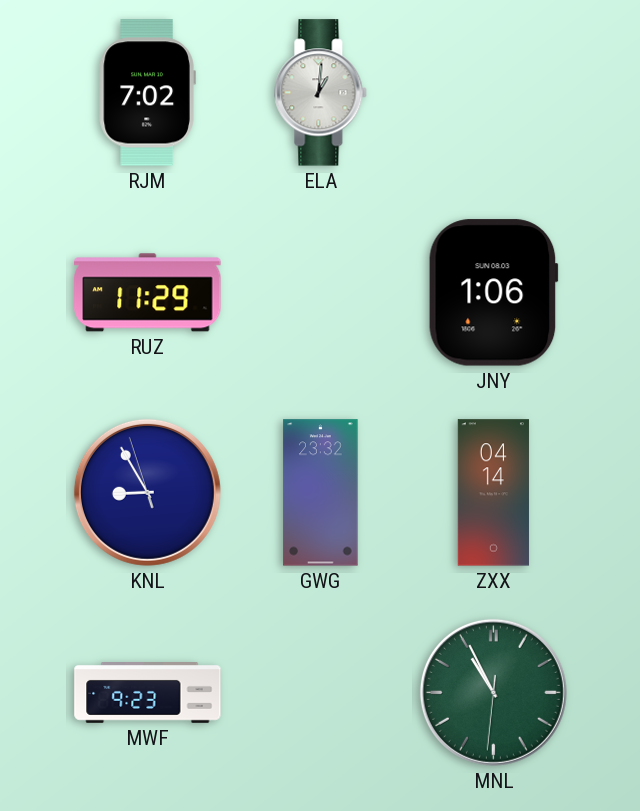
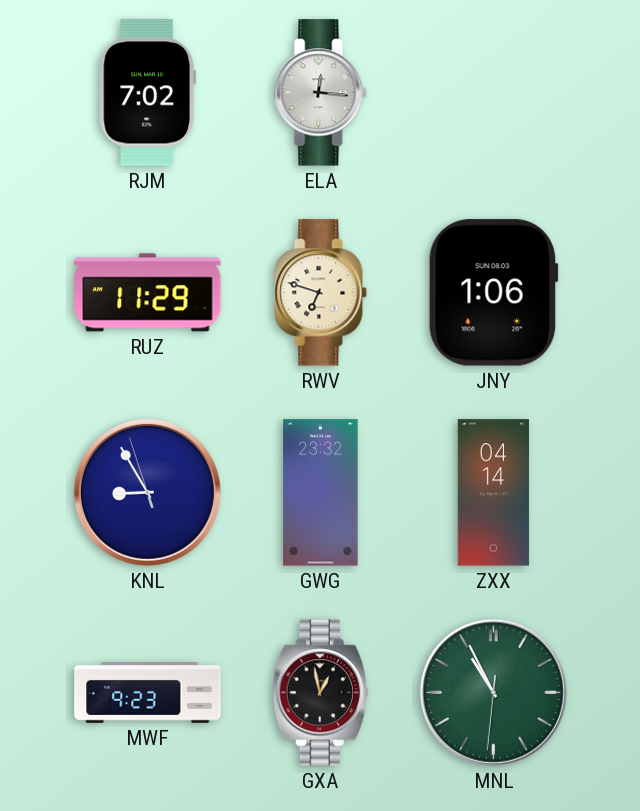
ELA: 1:01 -> 12:16 (321, 93)
RWV: none -> 6:48 (321, 293)
GXA: none -> 12:58 (320, 693)
